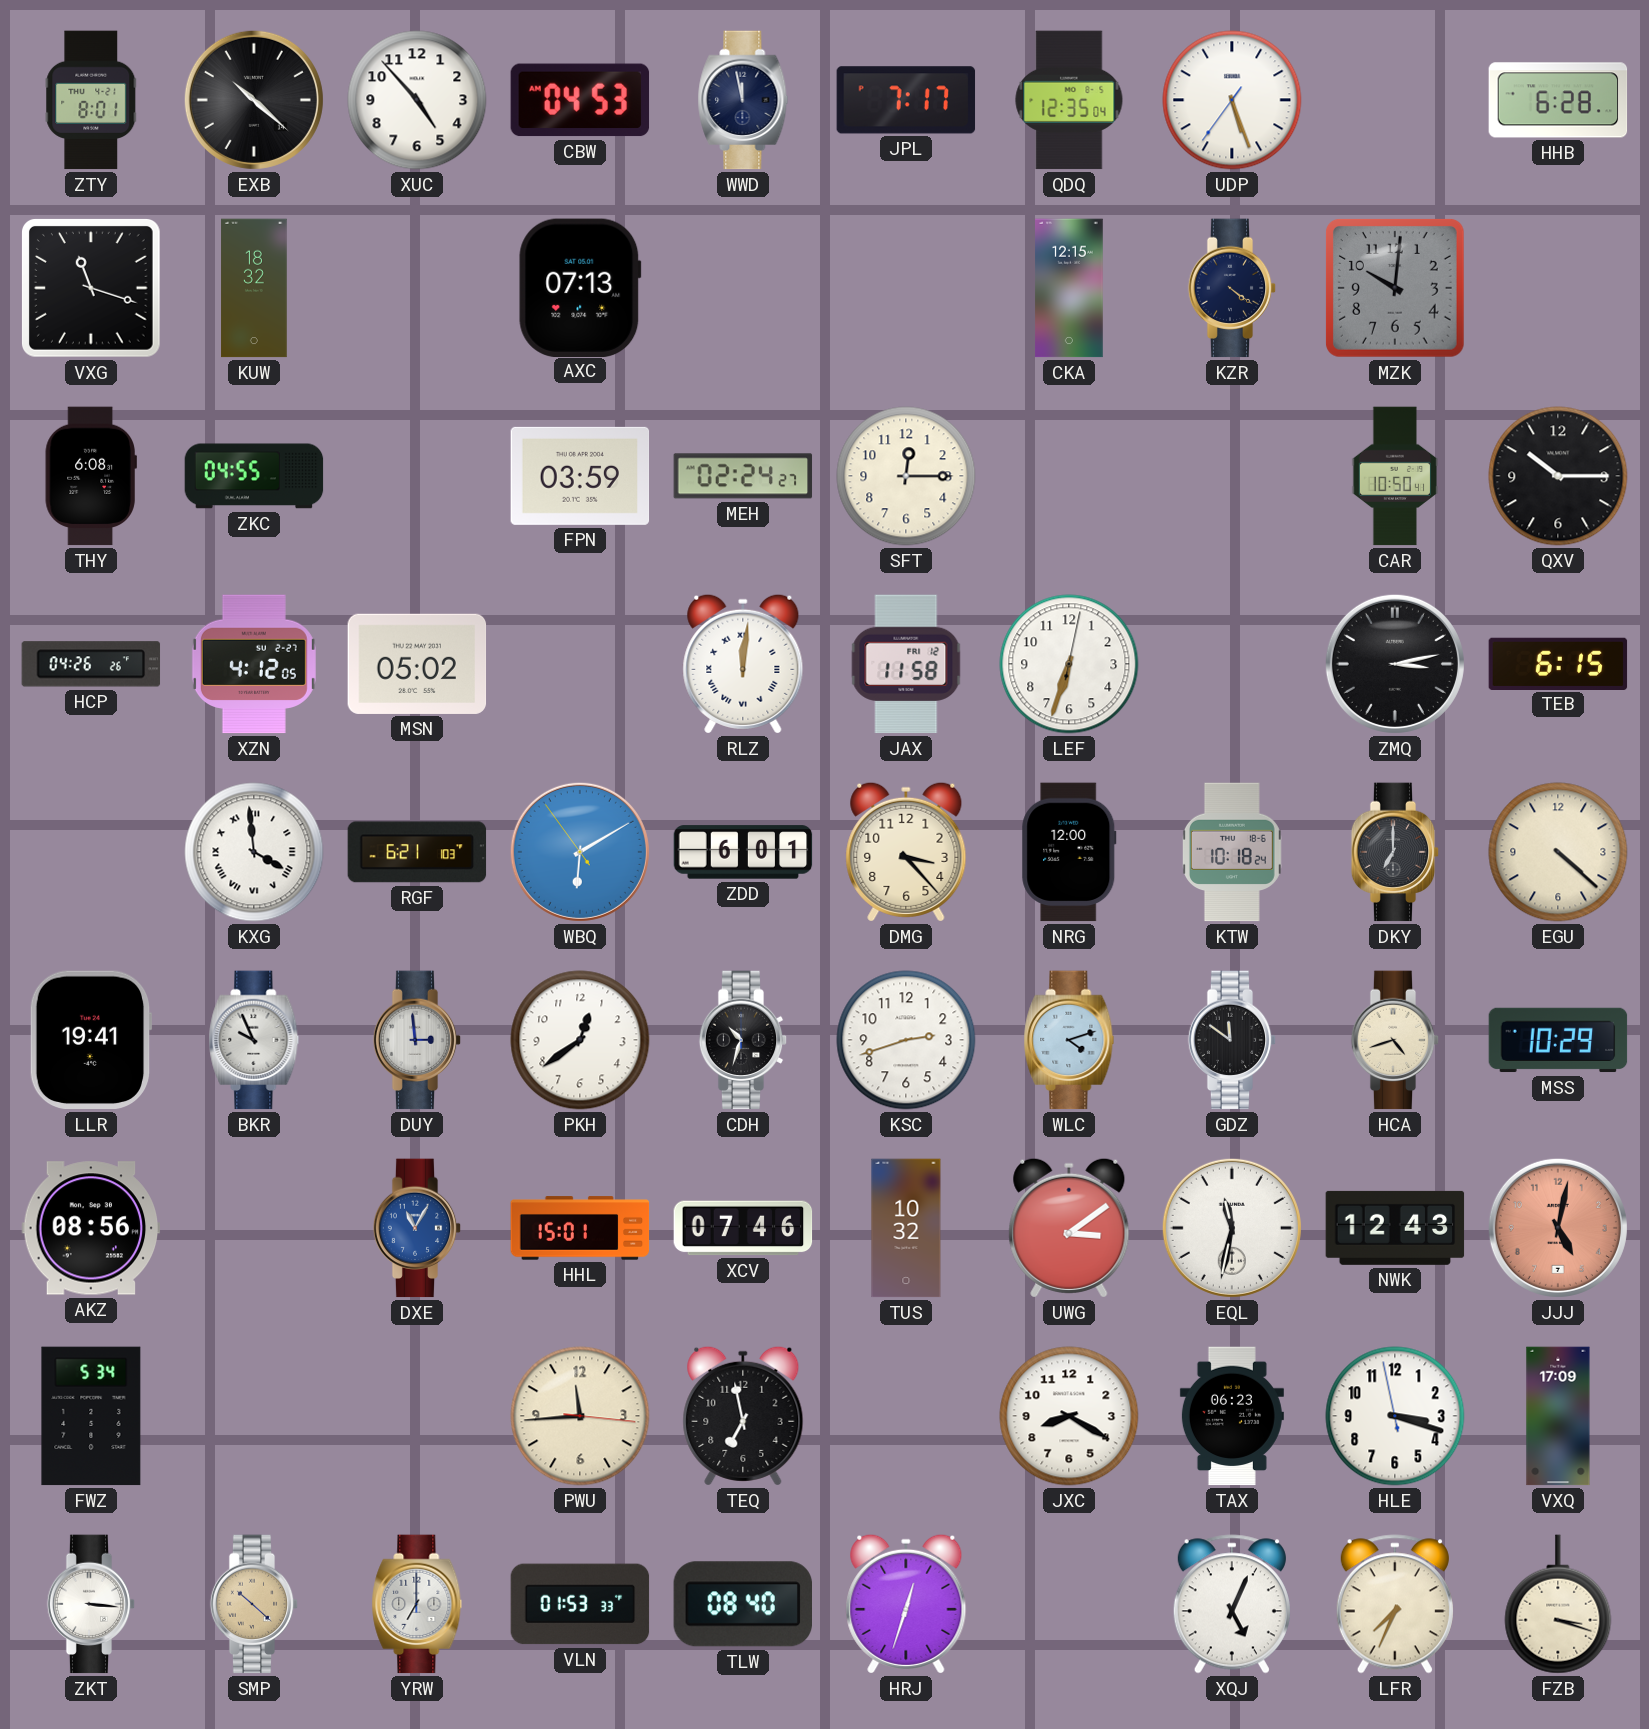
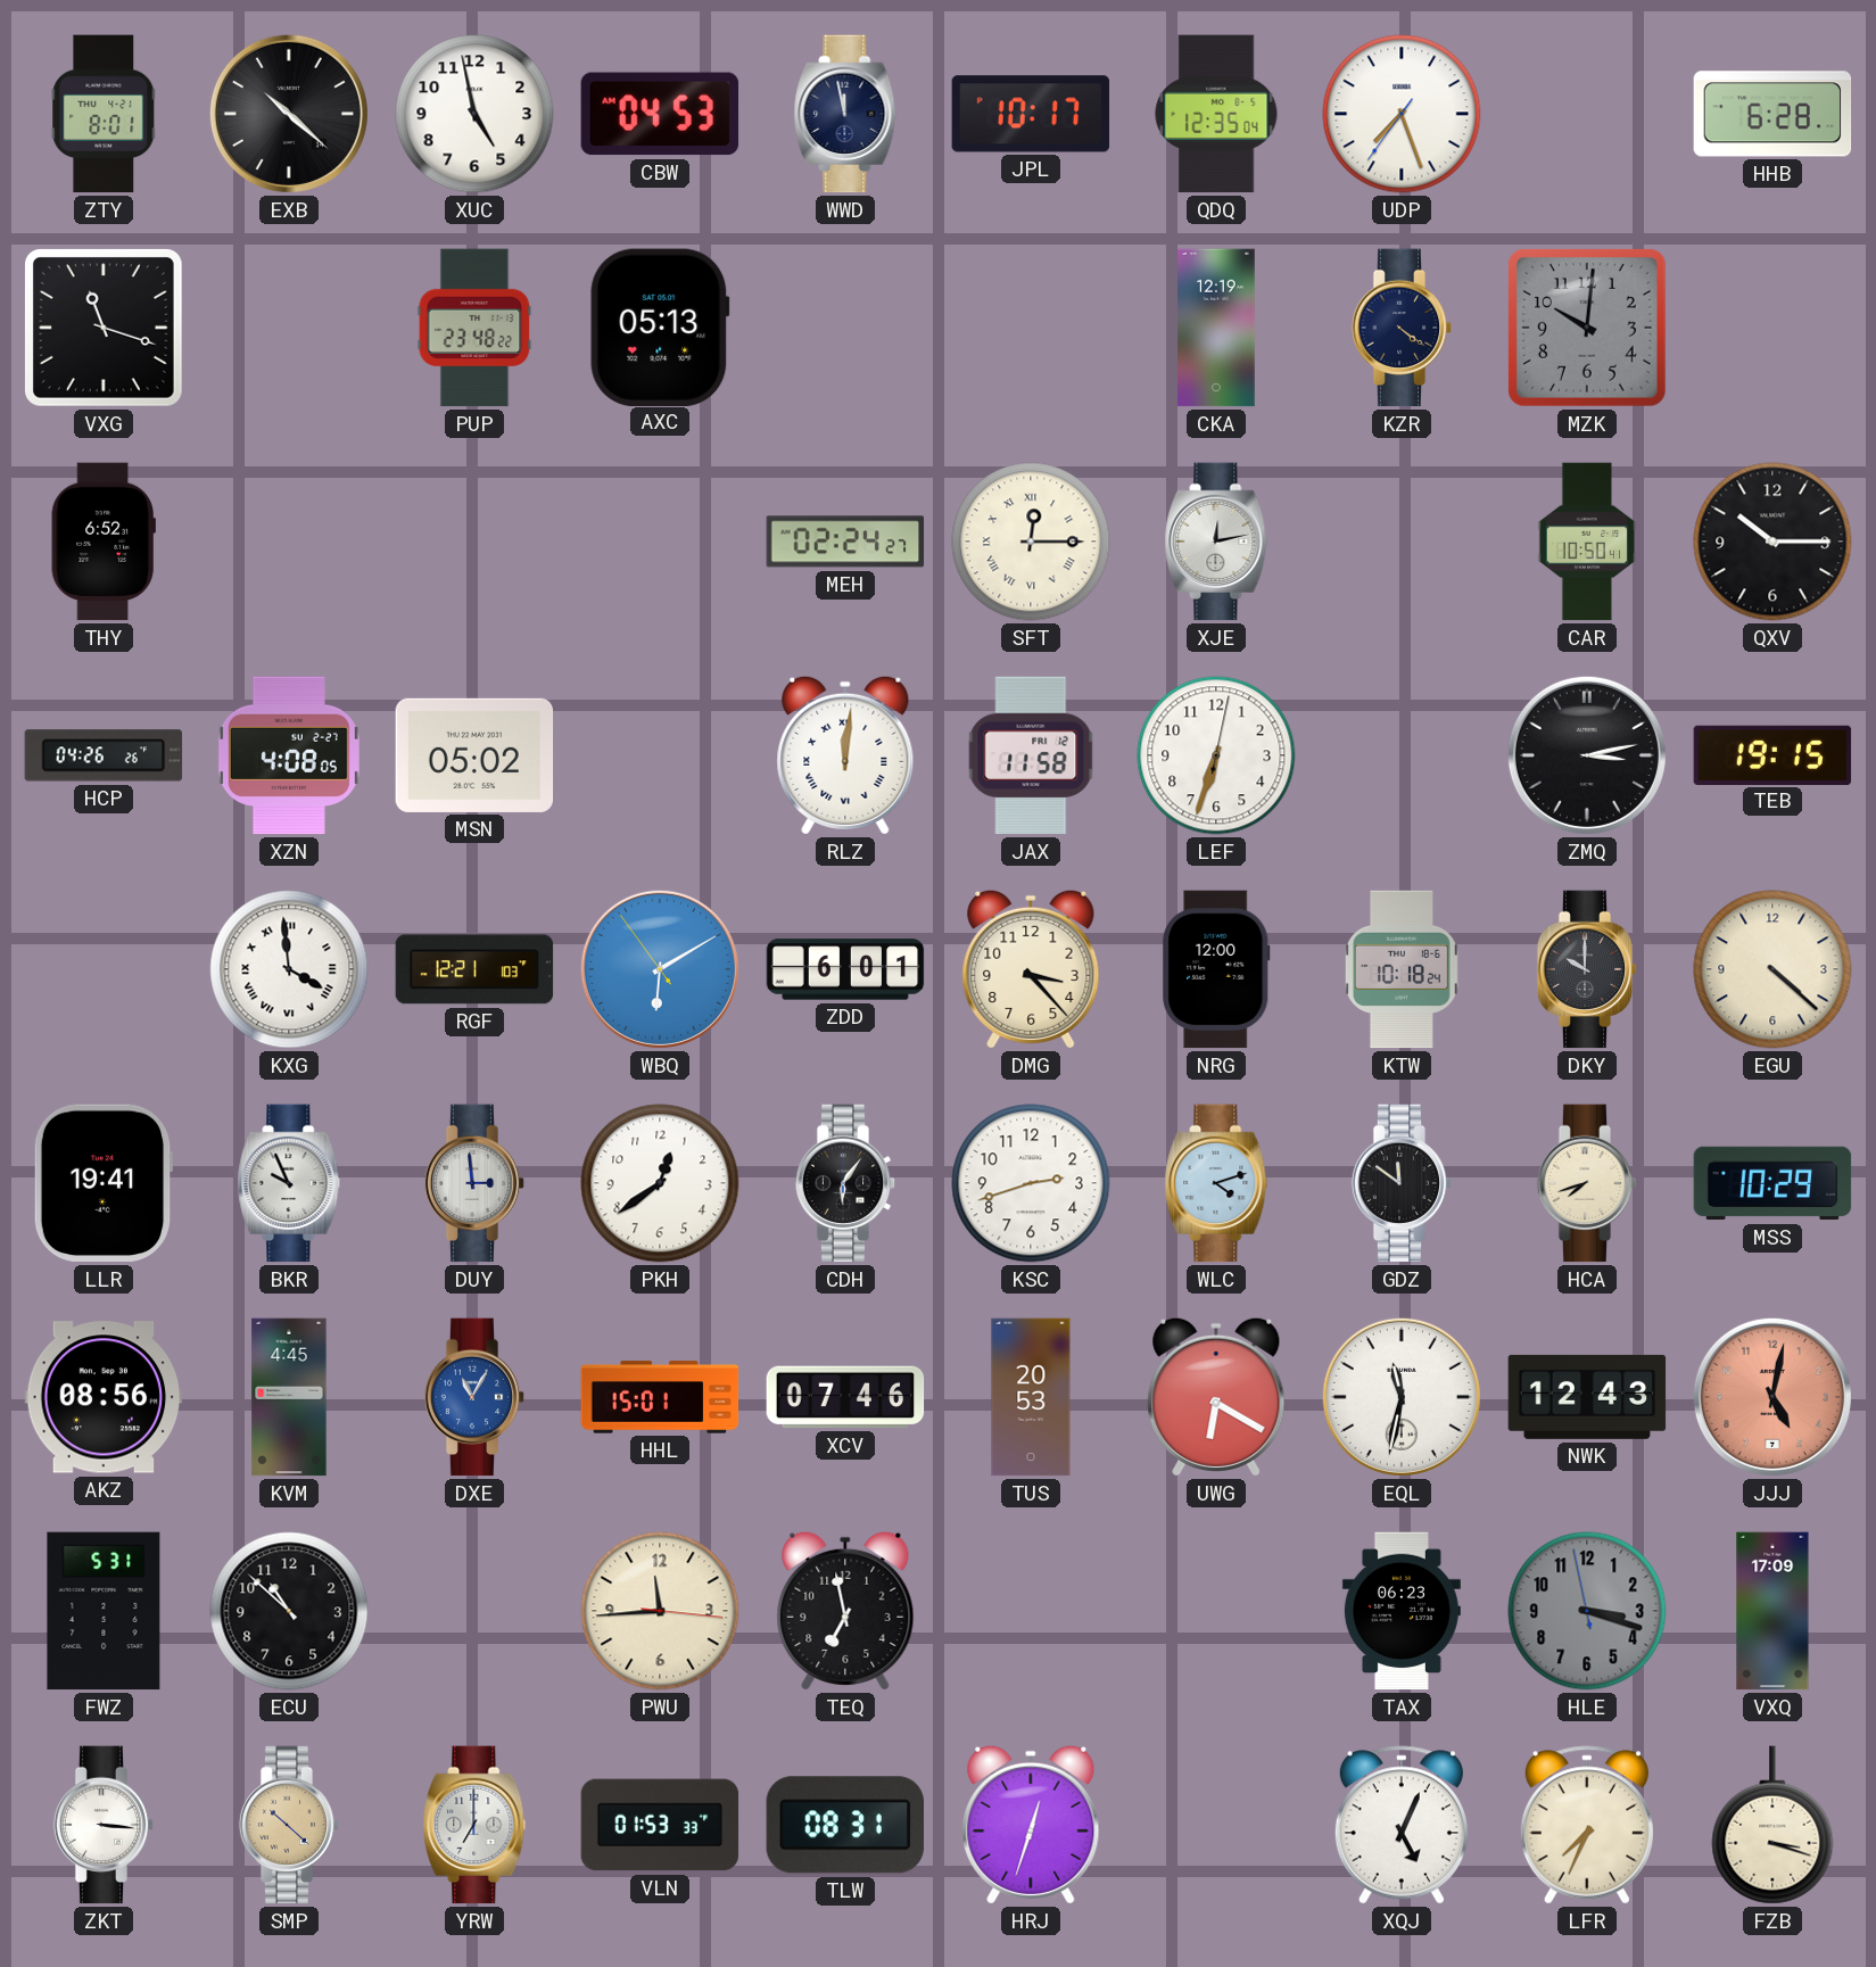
XUC: 4:53 -> 4:58 (474, 114)
JPL: 7:17 -> 10:17 (1031, 114)
UDP: 5:26 -> 7:26 (1402, 114)
KUW: 18:32 -> none (254, 288)
PUP: none -> 23:48 (474, 328)
AXC: 07:13 -> 05:13 (660, 327)
CKA: 12:15 -> 12:19 (1216, 328)
THY: 6:08 -> 6:52 (104, 542)
ZKC: 04:55 -> none (254, 476)
FPN: 03:59 -> none (580, 476)
SFT numerals: Arabic -> Roman (1031, 542)
XJE: none -> 12:13 (1216, 542)
XZN: 4:12 -> 4:08 (289, 755)
TEB: 6:15 -> 19:15 (1772, 754)
RGF: 6:21 -> 12:21 (474, 969)
DKY: 7:00 -> 10:00 (1587, 969)
CDH: 10:33 -> 6:06 (845, 1183)
HCA: 4:42 -> 7:42 (1587, 1183)
KVM: none -> 4:45 (289, 1397)
TUS: 10:32 -> 20:53 (1031, 1397)
UWG: 3:09 -> 6:20 (1216, 1397)
FWZ: 5:34 -> 5:31 (104, 1611)
ECU: none -> 10:52 (289, 1611)
JXC: 8:20 -> none (1069, 1416)
HLE dial: white -> grey (1587, 1611)
TLW: 08:40 -> 08:31 (844, 1825)
